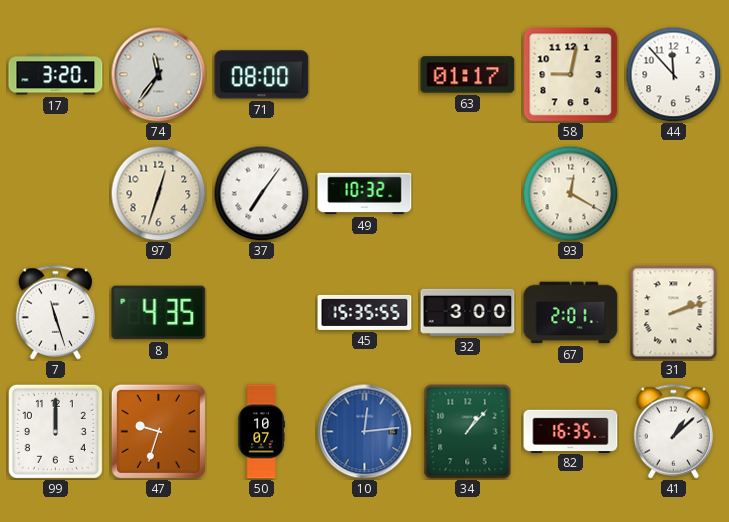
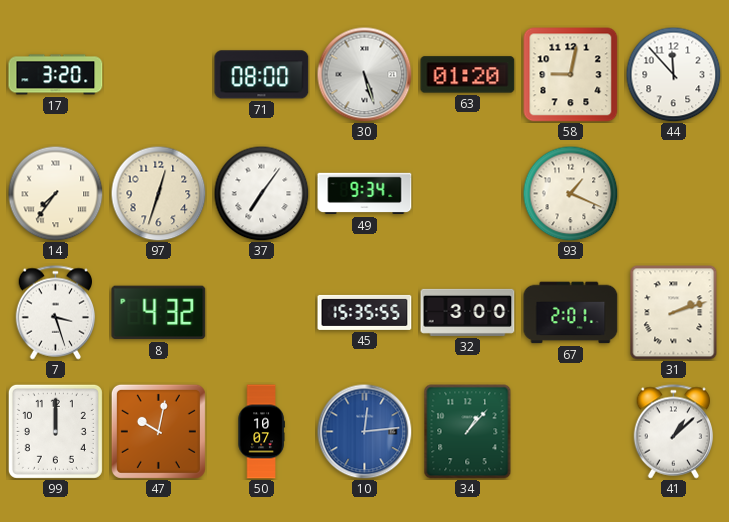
74: 11:36 -> none (158, 74)
30: none -> 5:27 (364, 74)
63: 01:17 -> 01:20 (468, 75)
14: none -> 7:36 (55, 193)
49: 10:32 -> 9:34 (365, 194)
93: 12:20 -> 1:19 (570, 193)
7: 11:27 -> 3:27 (56, 313)
8: 4:35 -> 4:32 (159, 313)
47: 9:33 -> 10:02 (158, 431)
82: 16:35 -> none (571, 431)
